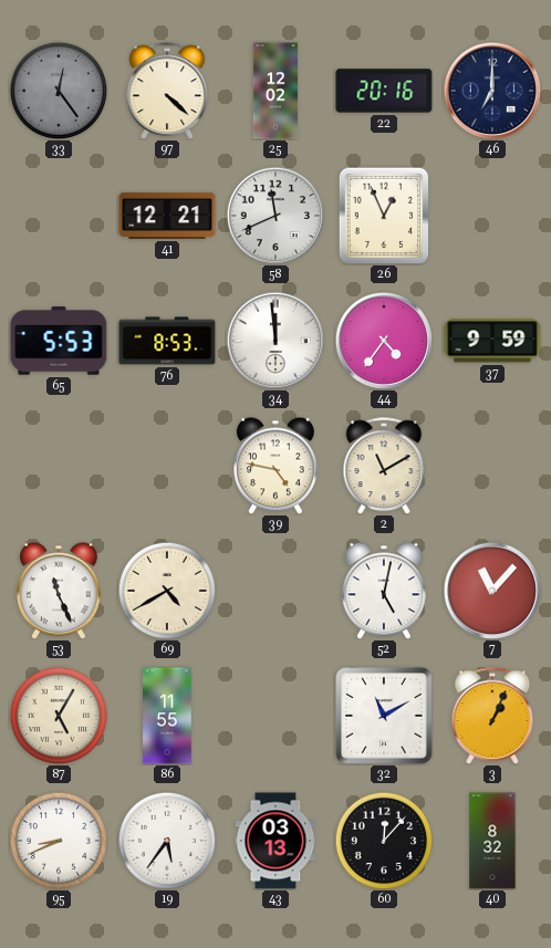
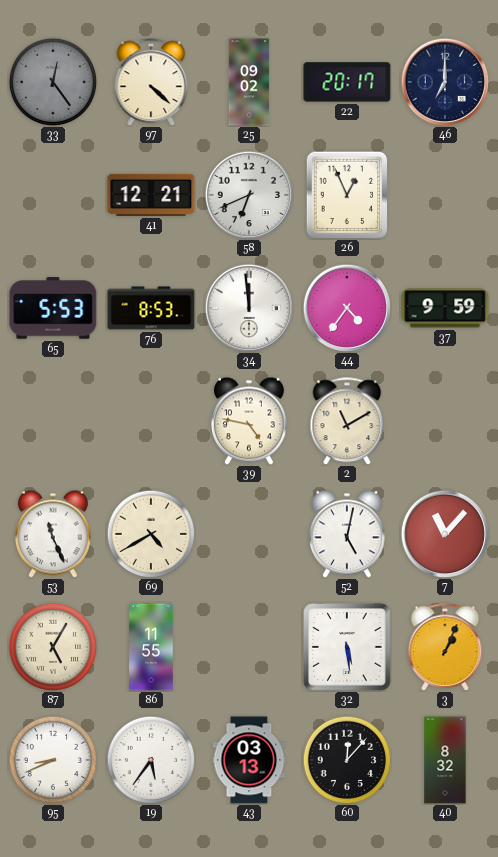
25: 12:02 -> 09:02 (249, 82)
22: 20:16 -> 20:17 (347, 82)
58: 11:41 -> 6:41 (248, 194)
32: 11:10 -> 5:29 (347, 647)
